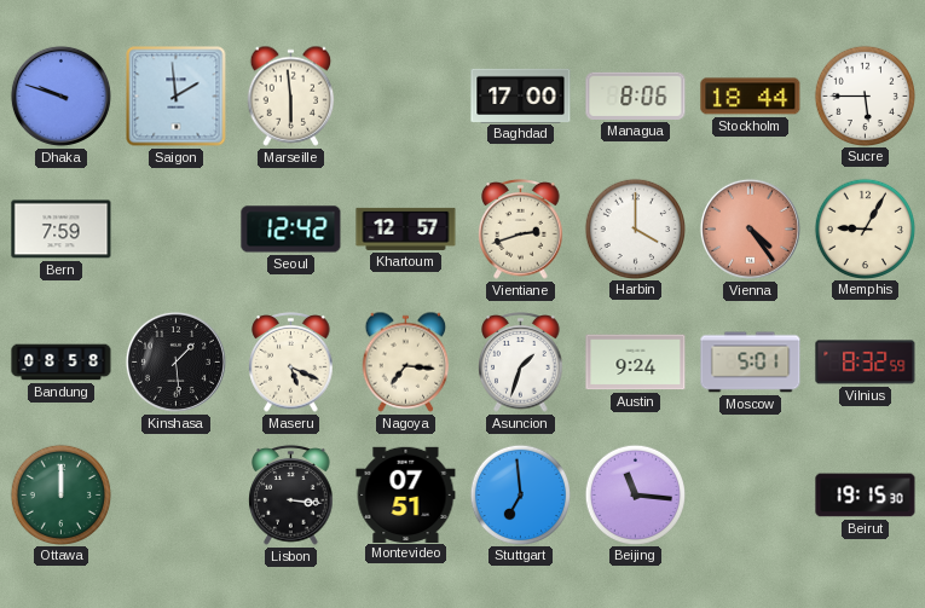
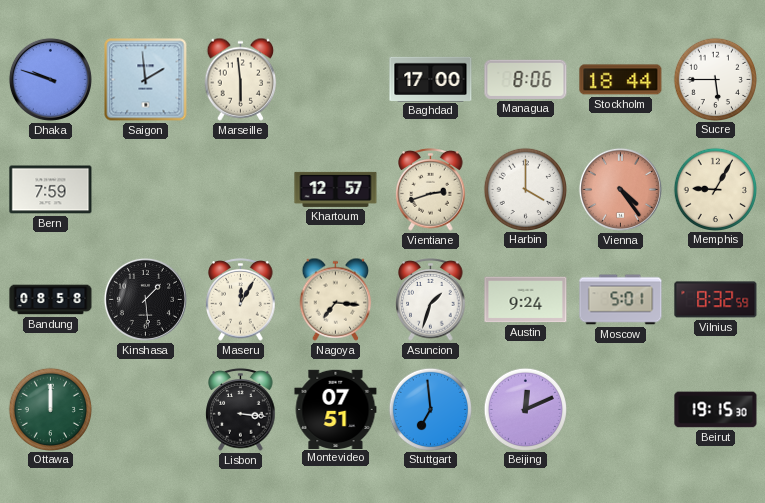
Seoul: 12:42 -> none (291, 230)
Maseru: 5:19 -> 12:05 (241, 300)
Beijing: 11:16 -> 12:11 (525, 409)
